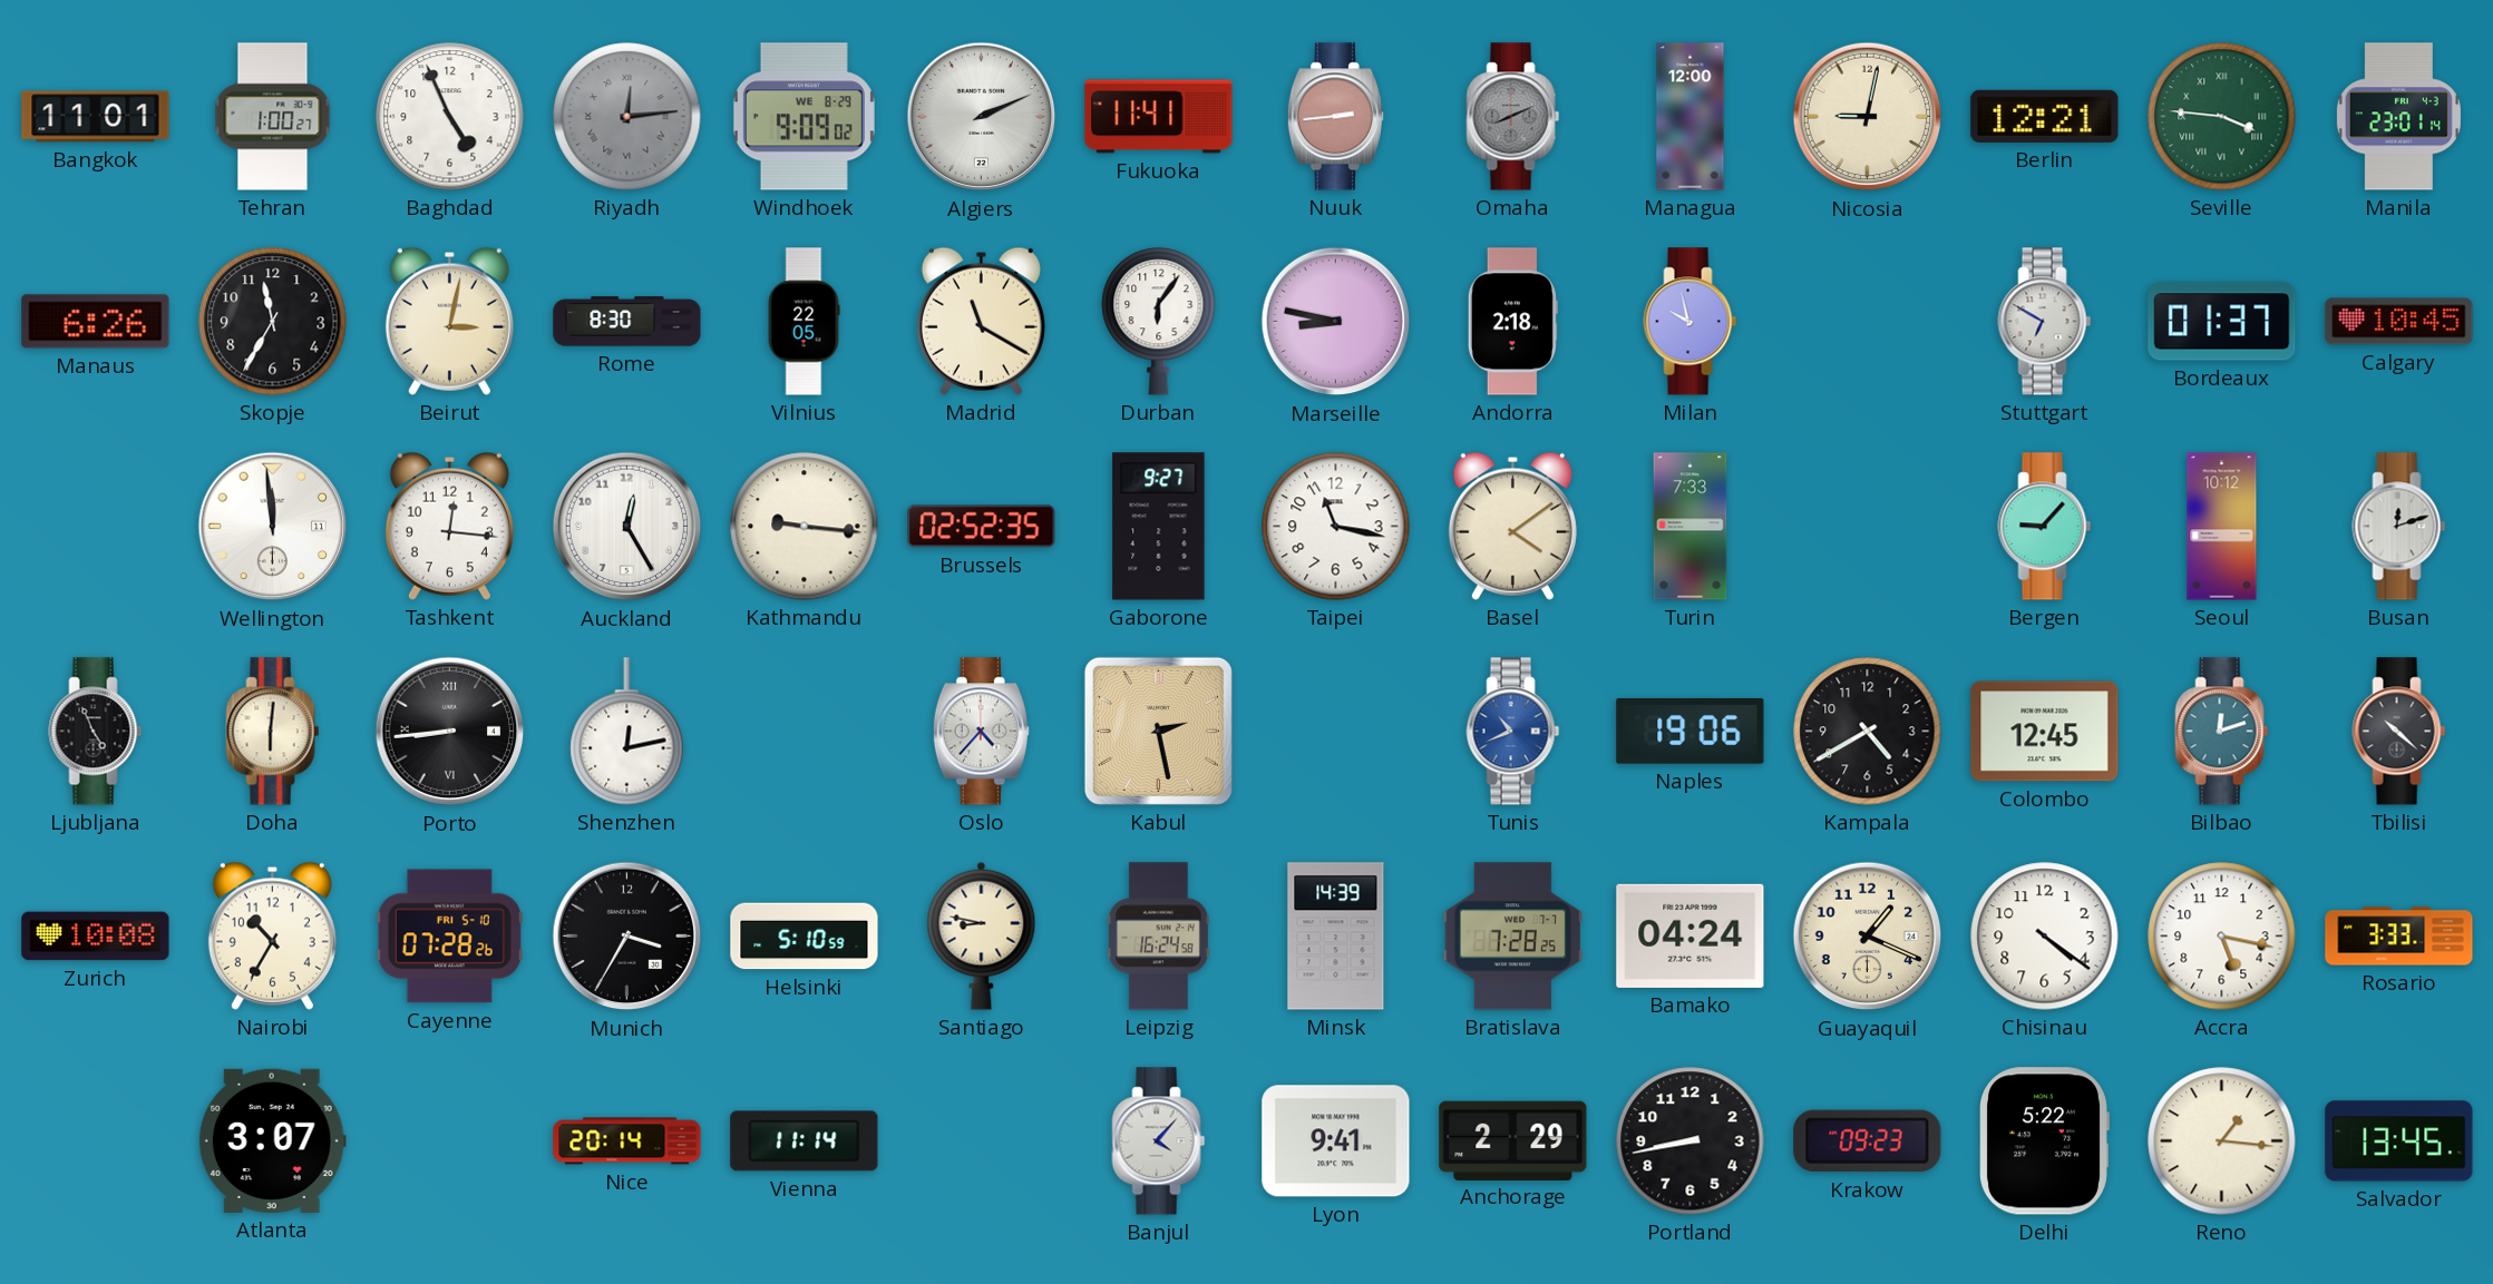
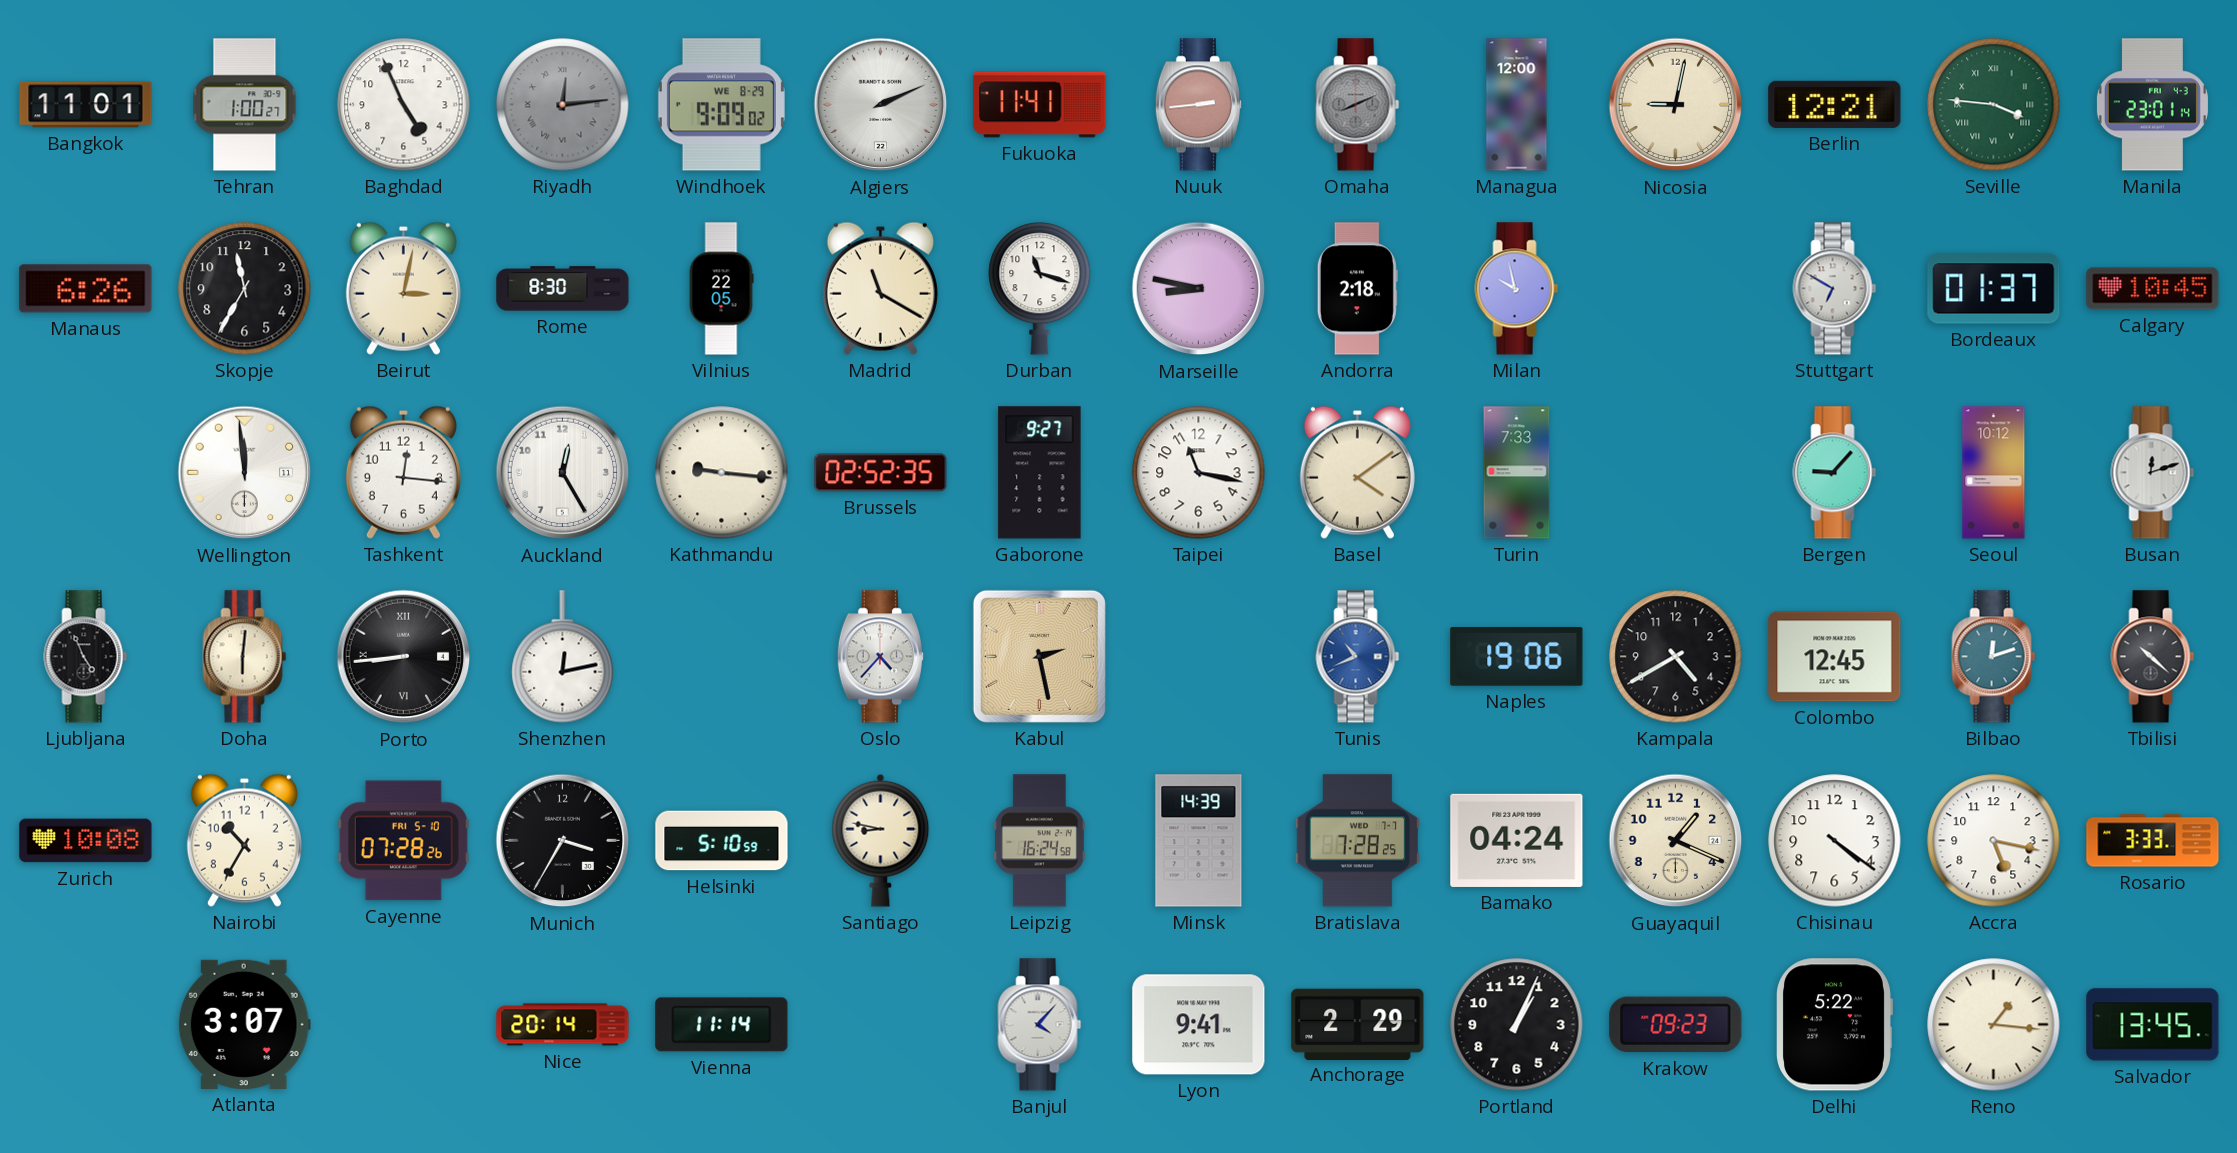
Durban: 6:06 -> 11:18 (1040, 289)
Portland: 8:43 -> 1:04 (1517, 1025)
